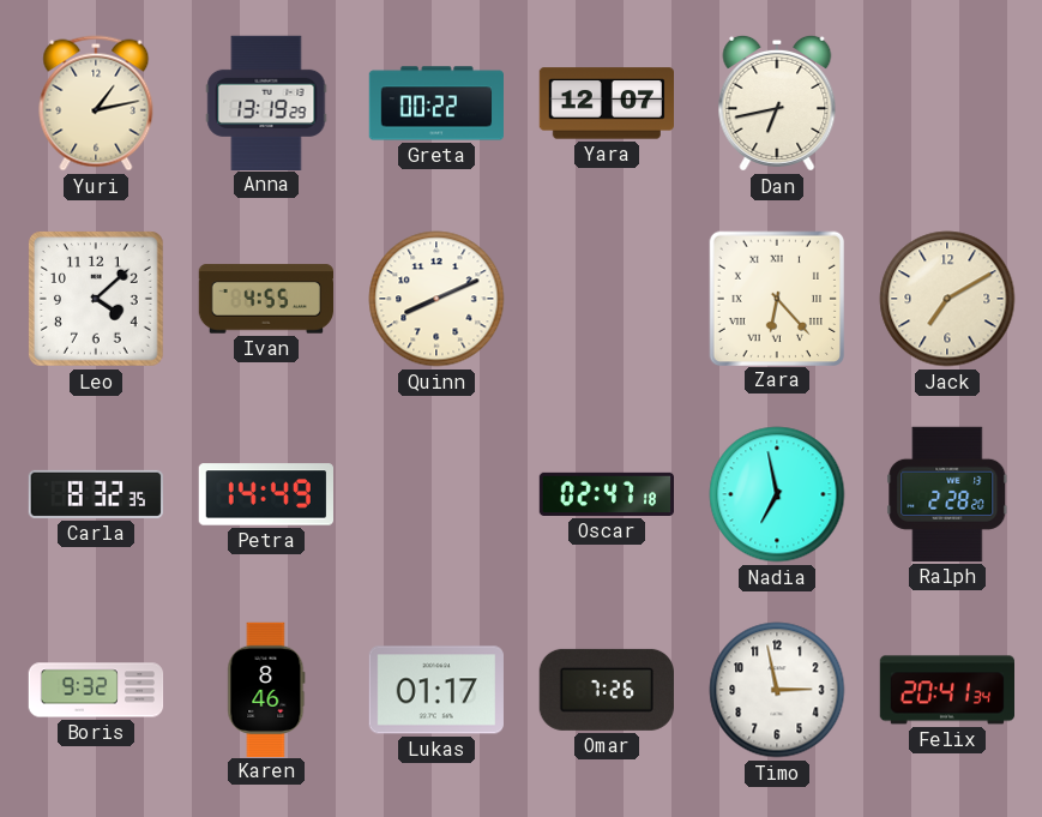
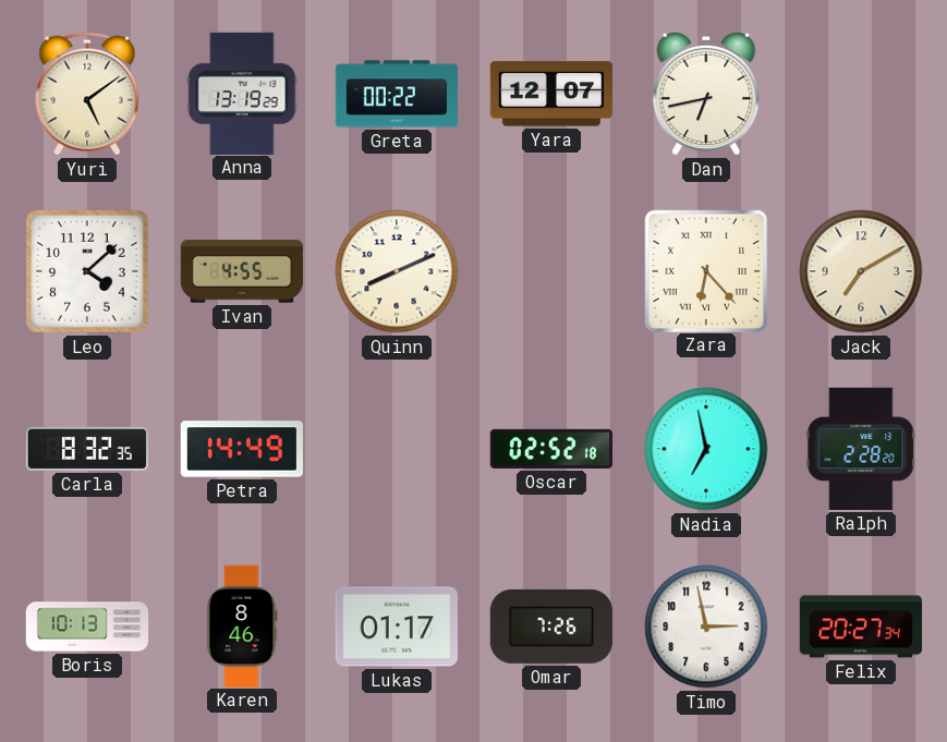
Yuri: 1:13 -> 5:09 (87, 94)
Oscar: 02:47 -> 02:52 (550, 449)
Boris: 9:32 -> 10:13 (87, 627)
Felix: 20:41 -> 20:27 (860, 627)
